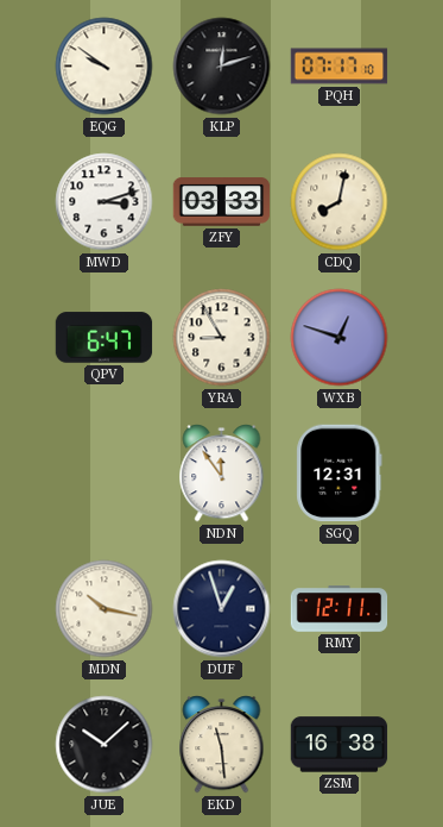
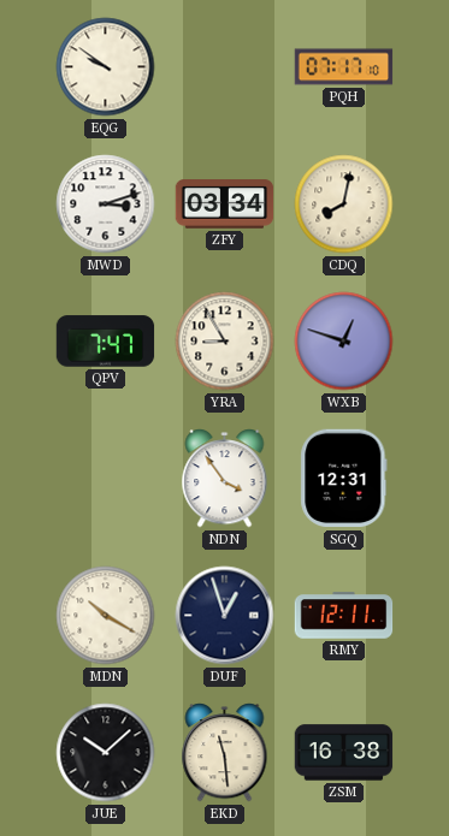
KLP: 12:12 -> none (222, 67)
ZFY: 03:33 -> 03:34 (225, 204)
QPV: 6:47 -> 7:47 (106, 342)
NDN: 11:54 -> 3:54 (225, 479)
MDN: 10:17 -> 10:20 (106, 616)
